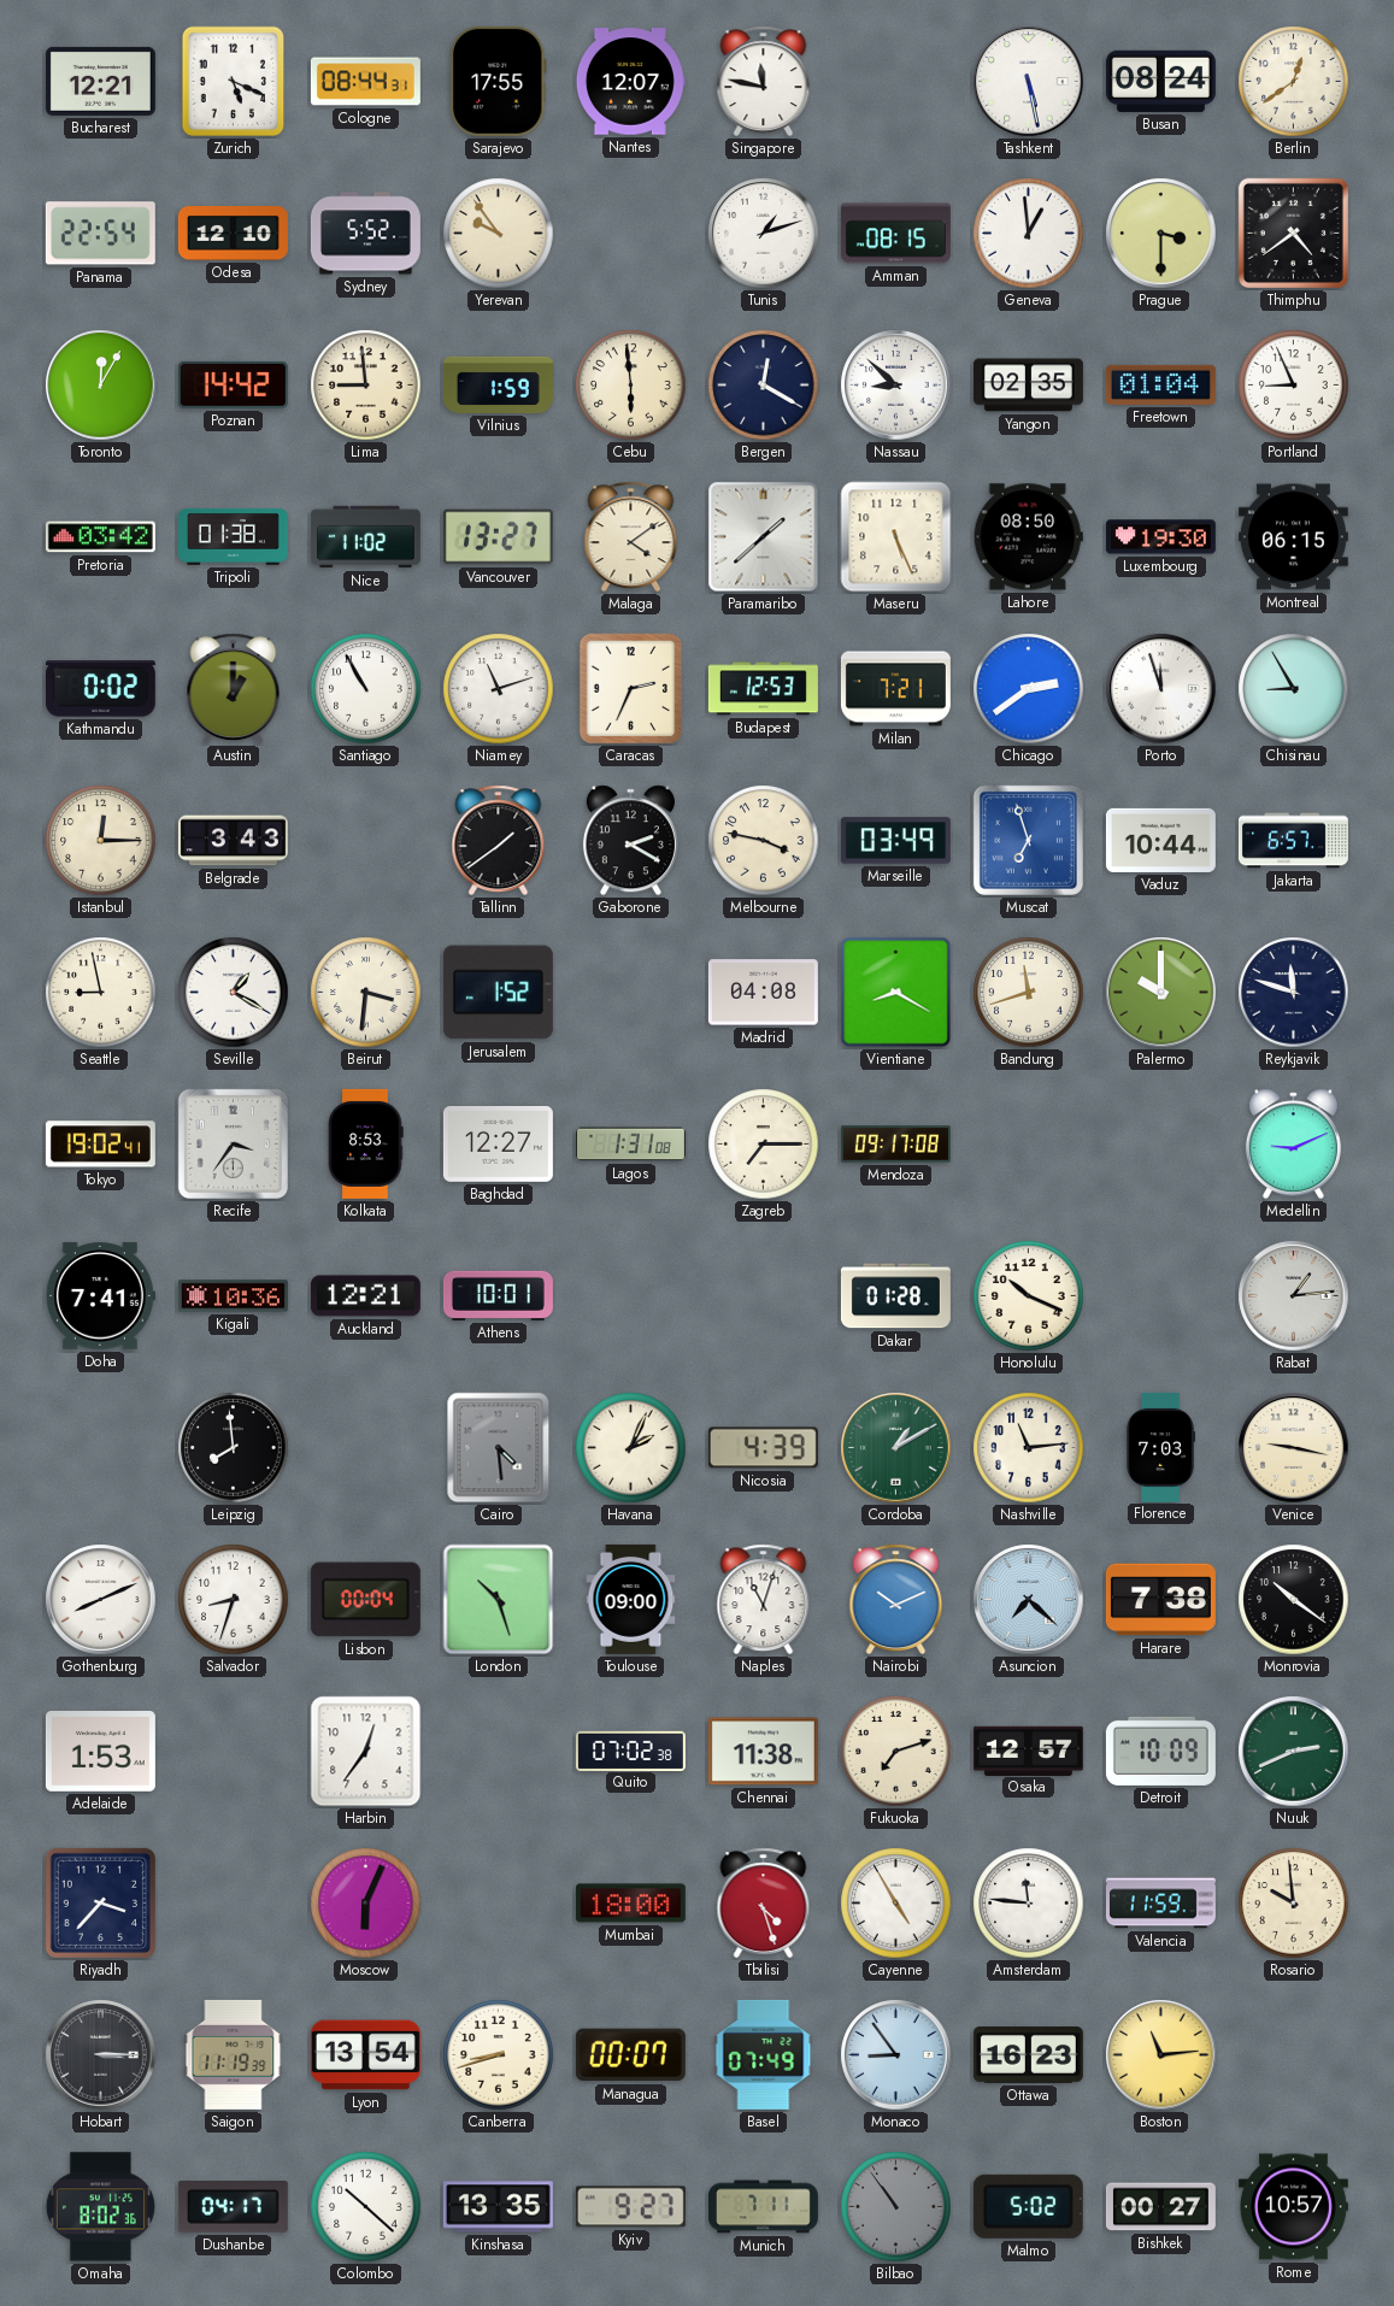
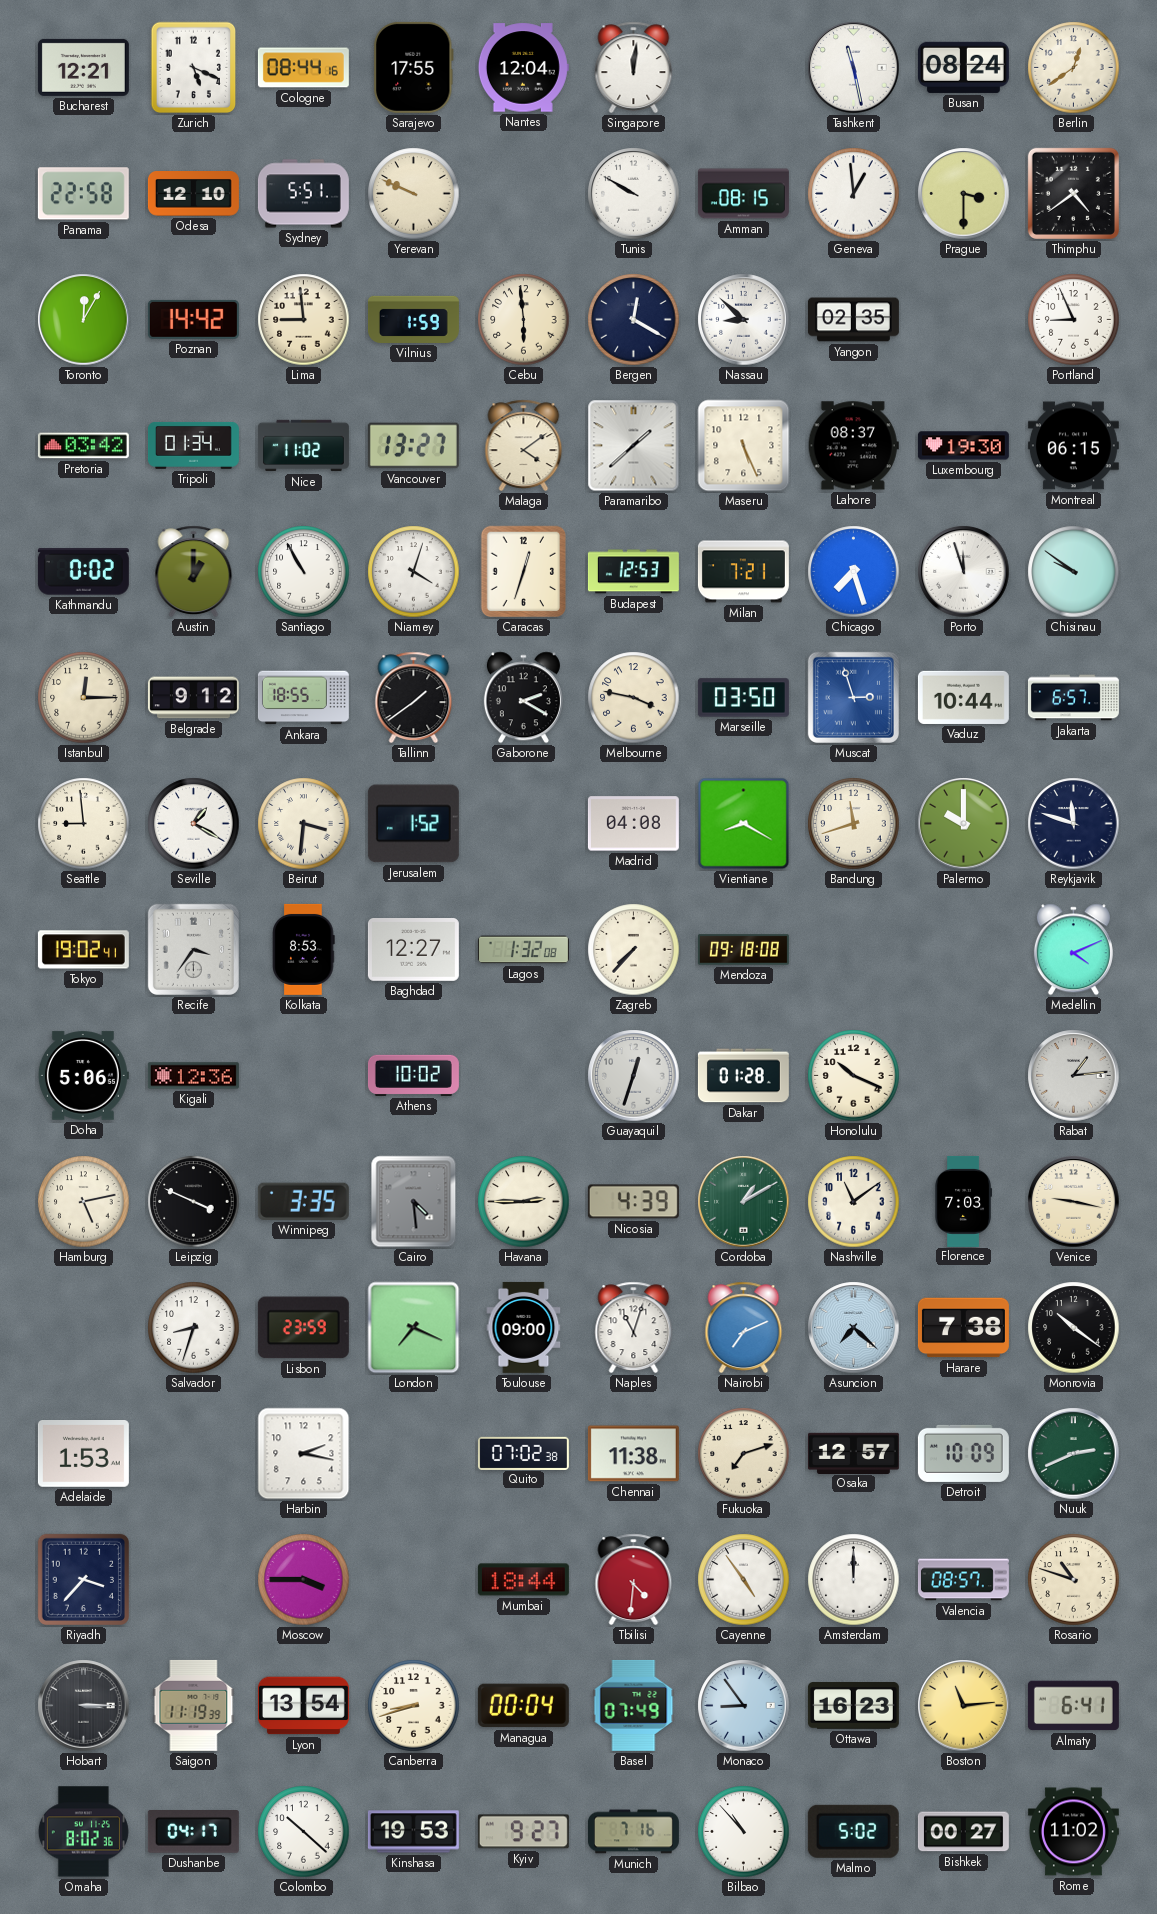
Cologne: 08:44:31 -> 08:44:16 (303, 68)
Nantes: 12:07 -> 12:04 (523, 68)
Singapore: 11:47 -> 12:01 (634, 68)
Tashkent: 5:28 -> 11:28 (854, 68)
Panama: 22:54 -> 22:58 (83, 194)
Sydney: 5:52 -> 5:51 (303, 194)
Yerevan: 9:54 -> 9:49 (414, 194)
Tunis: 1:12 -> 9:50 (634, 194)
Freetown: 01:04 -> none (1160, 384)
Tripoli: 01:38 -> 01:34 (193, 445)
Lahore: 08:50 -> 08:37 (853, 446)
Niamey: 11:12 -> 4:03 (414, 572)
Caracas: 2:34 -> 12:33 (524, 572)
Chicago: 2:39 -> 7:27 (854, 572)
Chisinau: 8:55 -> 9:51 (1074, 572)
Belgrade: 3:43 -> 9:12 (193, 698)
Ankara: none -> 18:55 (303, 698)
Marseille: 03:49 -> 03:50 (743, 698)
Muscat: 6:57 -> 2:57 (853, 697)
Seattle: 8:58 -> 8:59 (84, 824)
Lagos: 1:31 -> 1:32 (523, 950)
Zagreb: 7:15 -> 7:37 (634, 950)
Mendoza: 09:17 -> 09:18 (743, 950)
Medellin: 9:11 -> 4:11 (1073, 950)
Doha: 7:41 -> 5:06 (83, 1076)
Kigali: 10:36 -> 12:36 (193, 1076)
Auckland: 12:21 -> none (365, 1296)
Athens: 10:01 -> 10:02 (413, 1075)
Guayaquil: none -> 12:33 (634, 1076)
Hamburg: none -> 5:13 (84, 1202)
Leipzig: 7:59 -> 3:49 (194, 1202)
Winnipeg: none -> 3:35 (303, 1201)
Havana: 2:04 -> 2:45 (524, 1202)
Nashville: 11:14 -> 11:09 (854, 1202)
Gothenburg: 8:11 -> none (101, 1600)
Lisbon: 00:04 -> 23:59 (303, 1328)
London: 10:27 -> 7:19 (414, 1328)
Nairobi: 10:11 -> 7:11 (744, 1328)
Harbin: 12:36 -> 2:17 (304, 1454)
Moscow: 6:04 -> 3:45 (304, 1580)
Mumbai: 18:00 -> 18:44 (523, 1580)
Tbilisi: 4:27 -> 4:31 (634, 1580)
Cayenne: 4:55 -> 4:54 (744, 1580)
Amsterdam: 11:46 -> 12:00 (854, 1580)
Valencia: 11:59 -> 08:57 (963, 1580)
Rosario: 9:59 -> 10:48 (1074, 1580)
Managua: 00:07 -> 00:04 (523, 1706)
Almaty: none -> 6:41 (1073, 1706)
Kinshasa: 13:35 -> 19:53 (413, 1832)
Munich: 7:11 -> 7:16 (633, 1832)
Bilbao: 10:54 -> 10:53 (744, 1832)
Bilbao dial: grey -> white (744, 1832)
Rome: 10:57 -> 11:02 (1073, 1832)
